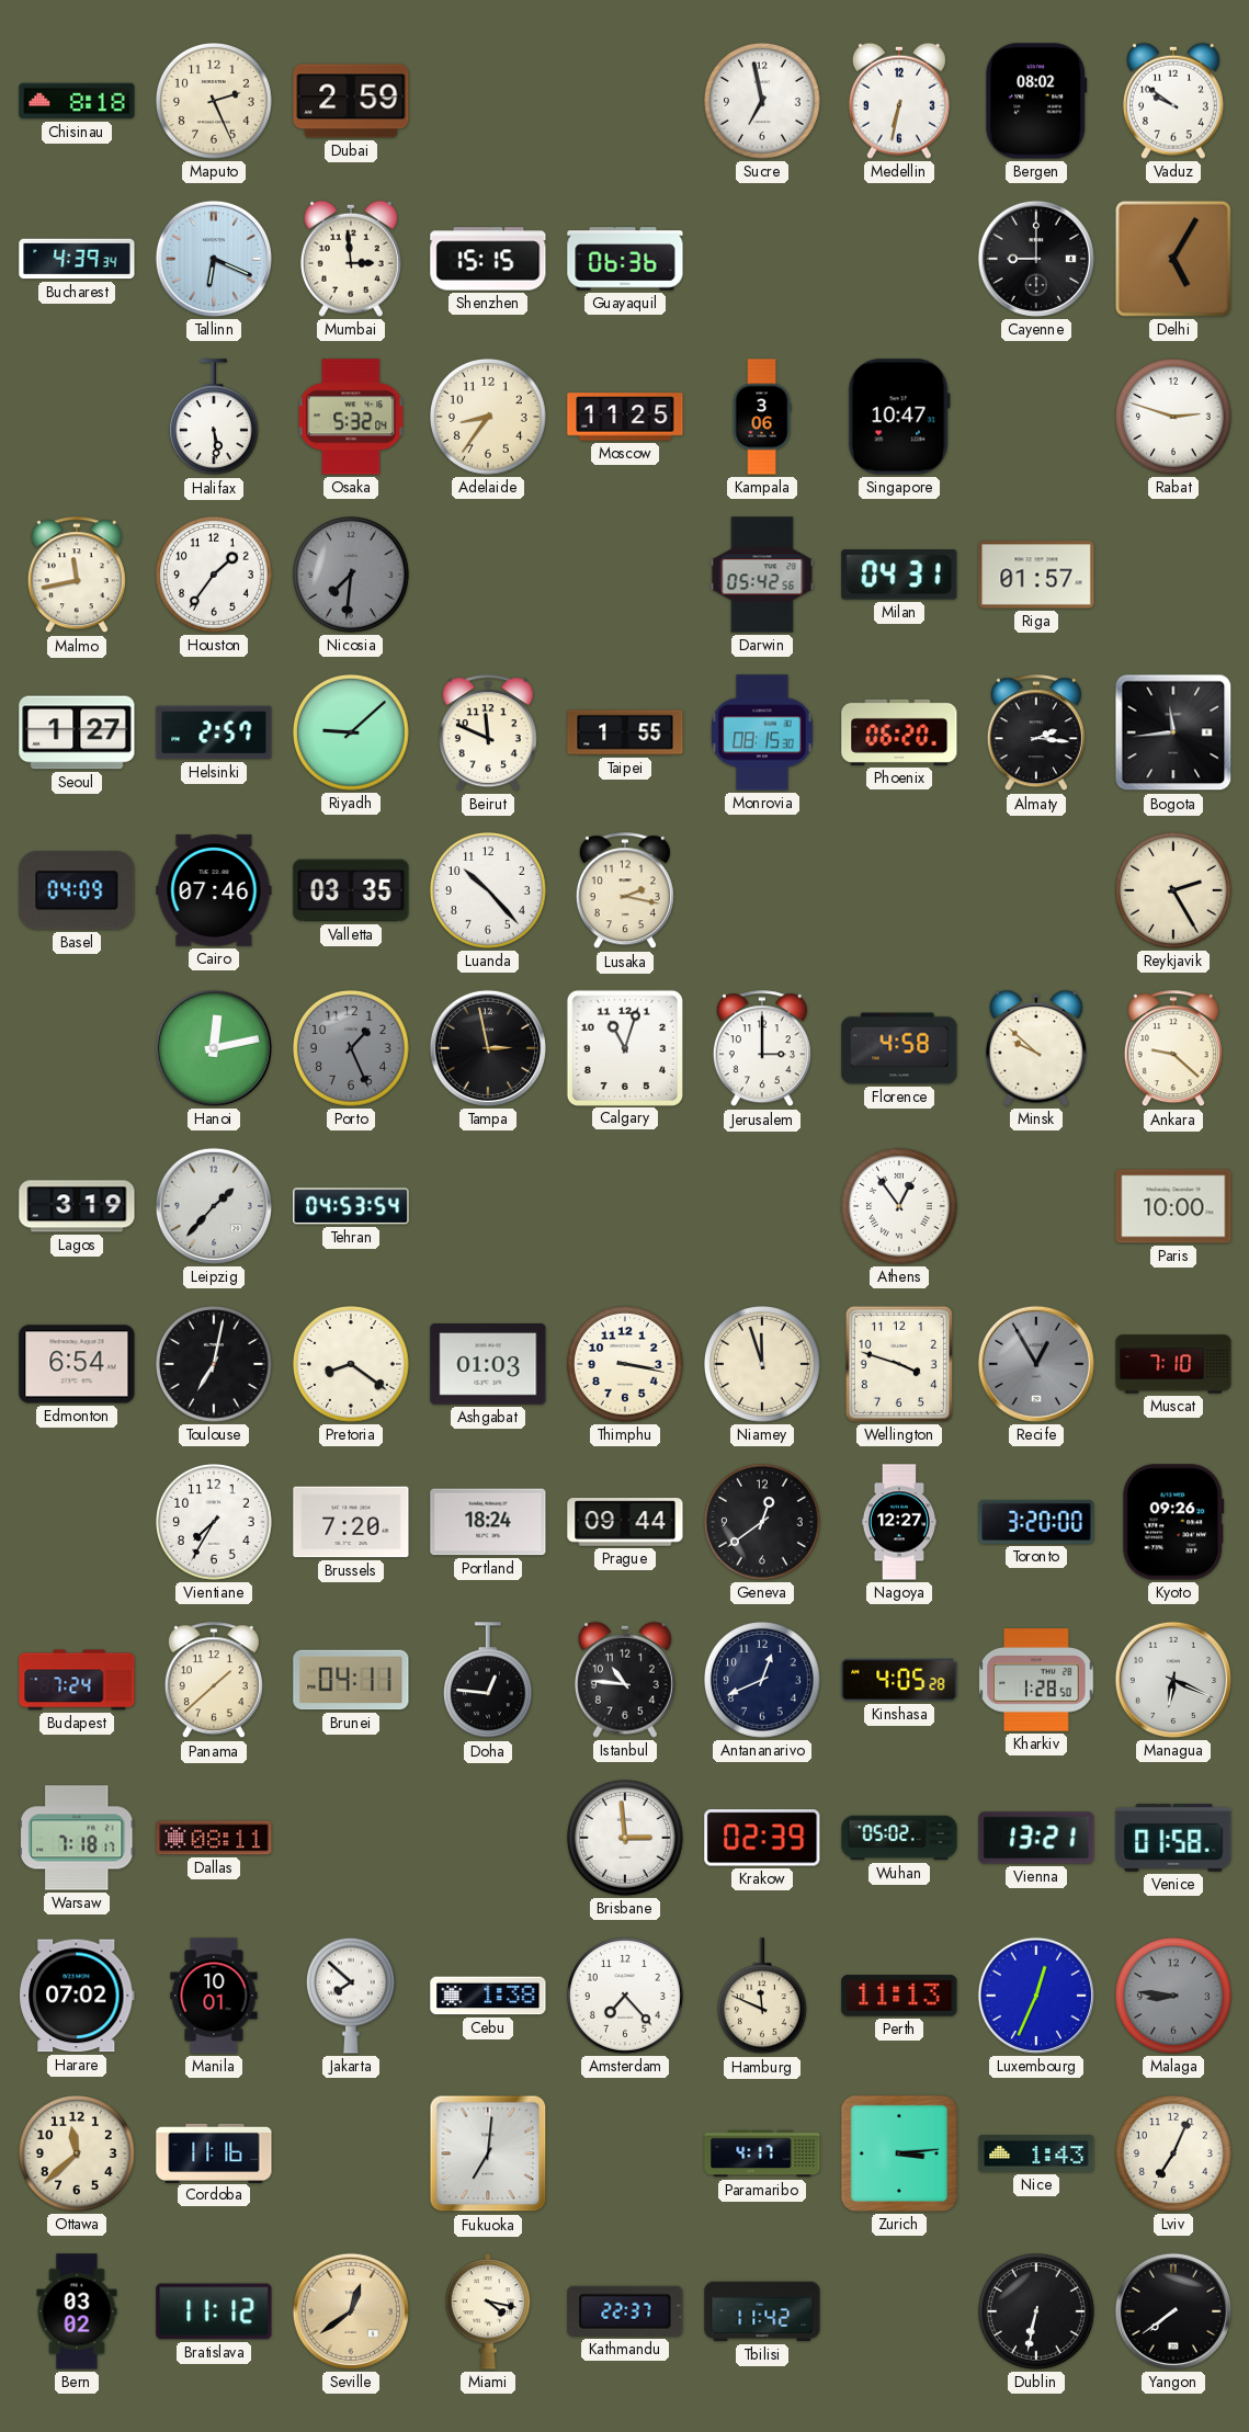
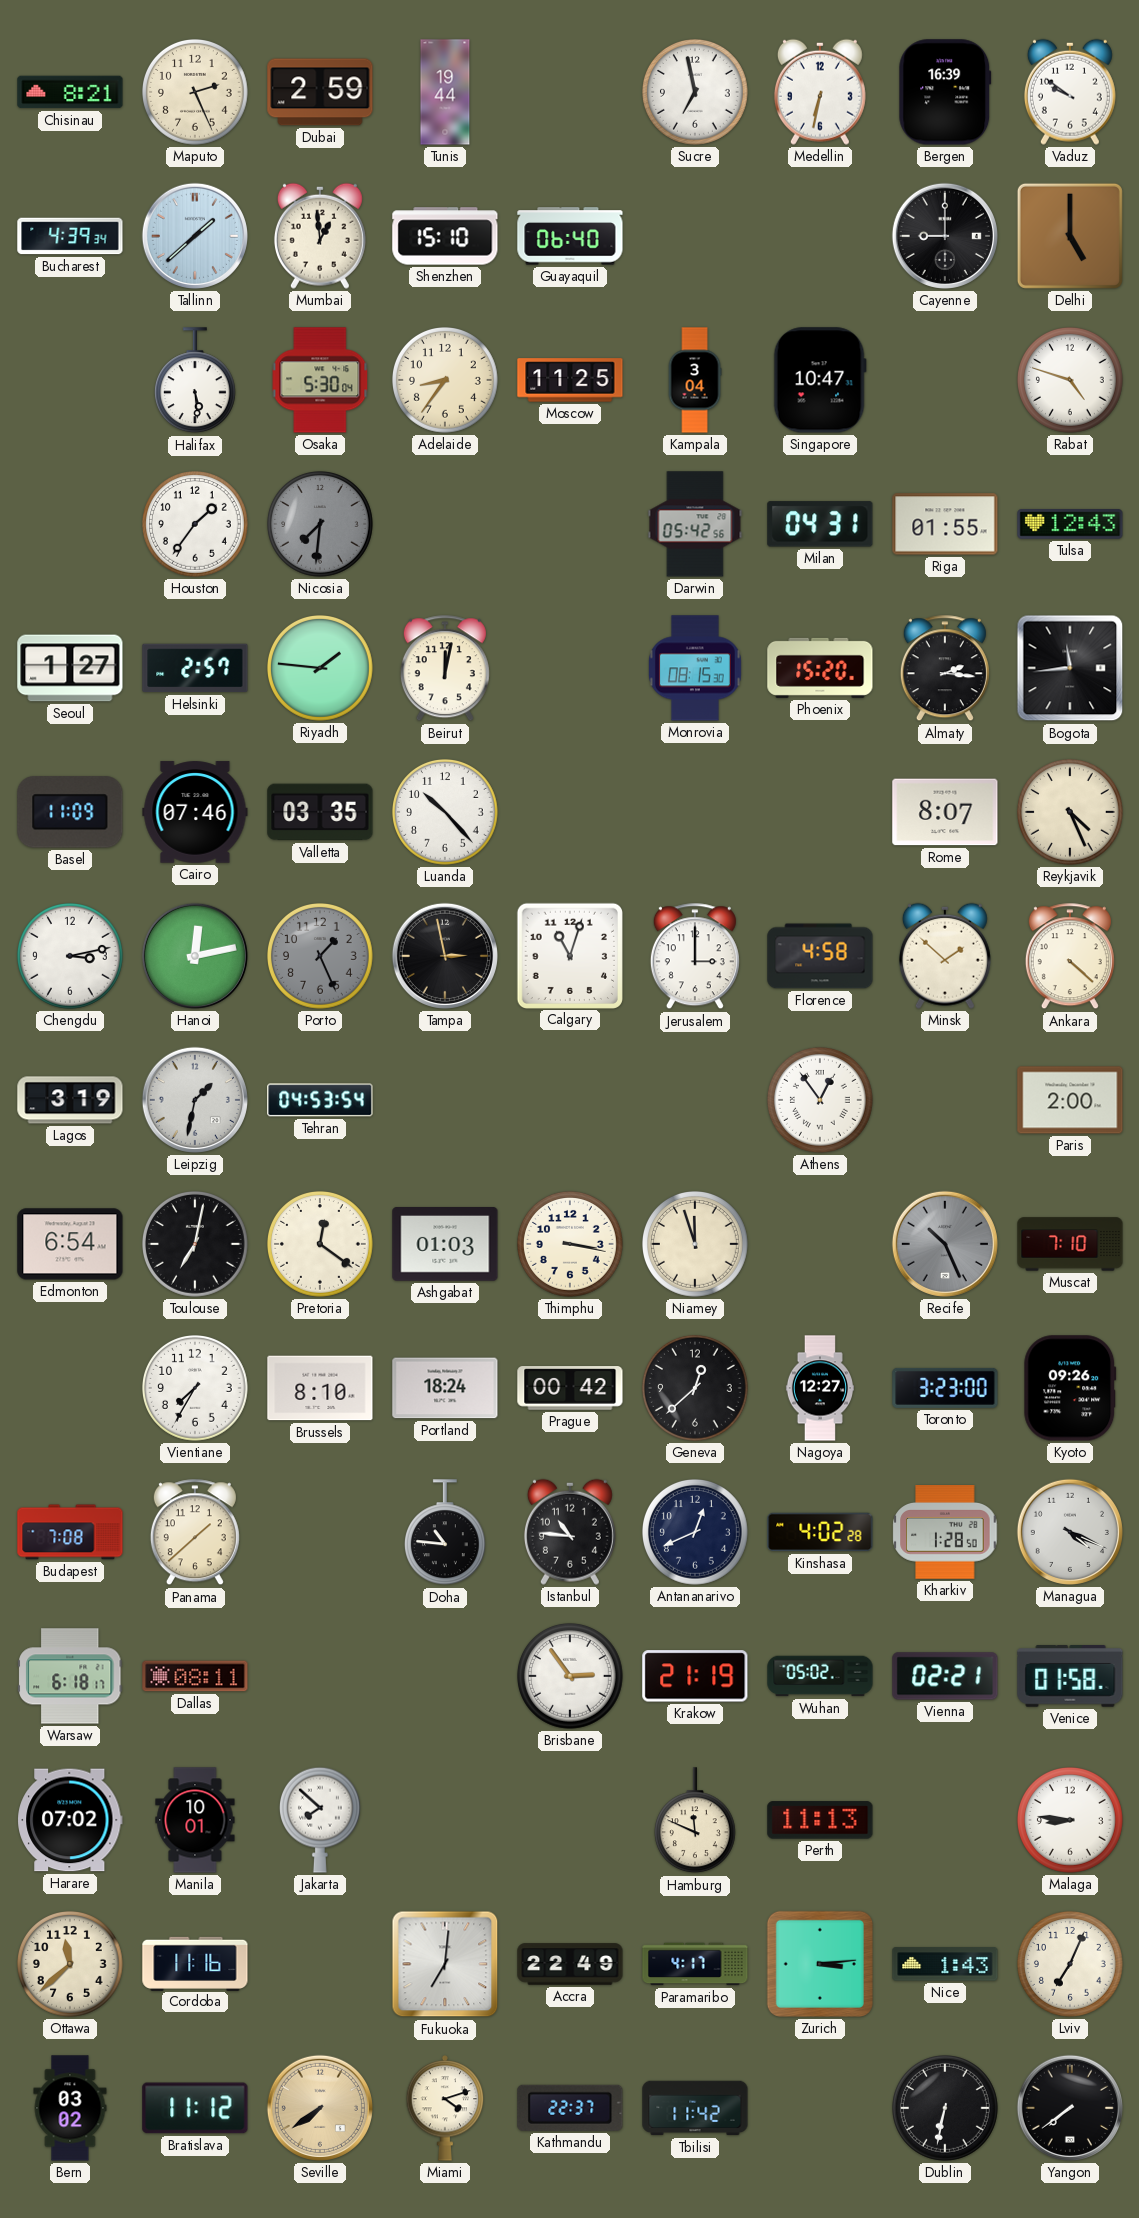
Chisinau: 8:18 -> 8:21 (70, 92)
Tunis: none -> 19:44 (445, 92)
Bergen: 08:02 -> 16:39 (945, 92)
Tallinn: 6:19 -> 1:38 (195, 236)
Mumbai: 2:59 -> 12:59 (320, 236)
Shenzhen: 15:15 -> 15:10 (445, 236)
Guayaquil: 06:36 -> 06:40 (570, 236)
Delhi: 5:05 -> 5:00 (1070, 236)
Osaka: 5:32 -> 5:30 (320, 380)
Kampala: 3:06 -> 3:04 (695, 380)
Rabat: 2:48 -> 4:48 (1071, 381)
Malmo: 11:43 -> none (77, 576)
Riga: 01:57 -> 01:55 (945, 524)
Tulsa: none -> 12:43 (1070, 525)
Riyadh: 9:08 -> 1:46 (321, 669)
Beirut: 11:49 -> 12:02 (445, 669)
Taipei: 1:55 -> none (625, 732)
Phoenix: 06:20 -> 15:20 (820, 668)
Basel: 04:09 -> 11:09 (70, 812)
Lusaka: 2:17 -> none (625, 891)
Rome: none -> 8:07 (945, 812)
Reykjavik: 2:25 -> 4:26 (1071, 813)
Chengdu: none -> 3:13 (71, 957)
Minsk: 9:52 -> 1:52 (945, 956)
Ankara: 9:22 -> 4:22 (1070, 957)
Leipzig: 1:37 -> 1:32 (195, 1100)
Paris: 10:00 -> 2:00 (1070, 1100)
Pretoria: 8:21 -> 12:21 (321, 1245)
Wellington: 3:48 -> none (899, 1364)
Recife: 12:55 -> 10:26 (945, 1244)
Brussels: 7:20 -> 8:10 (320, 1388)
Prague: 09:44 -> 00:42 (570, 1388)
Geneva: 12:39 -> 12:38 (696, 1389)
Toronto: 3:20 -> 3:23 (945, 1388)
Budapest: 7:24 -> 7:08 (70, 1532)
Brunei: 04:11 -> none (351, 1680)
Doha: 12:46 -> 10:46 (445, 1533)
Kinshasa: 4:05 -> 4:02 (820, 1532)
Managua: 6:19 -> 4:19 (1070, 1532)
Warsaw: 7:18 -> 6:18 (71, 1676)
Brisbane: 2:59 -> 2:54 (571, 1677)
Krakow: 02:39 -> 21:19 (695, 1676)
Vienna: 13:21 -> 02:21 (945, 1676)
Cebu: 1:38 -> none (488, 1996)
Amsterdam: 7:23 -> none (626, 1997)
Luxembourg: 12:34 -> none (1036, 1996)
Malaga dial: grey -> white (1071, 1821)
Accra: none -> 22:49 (570, 1964)
Seville: 12:39 -> 7:39 (320, 2108)
Miami: 4:17 -> 4:12 (445, 2108)
